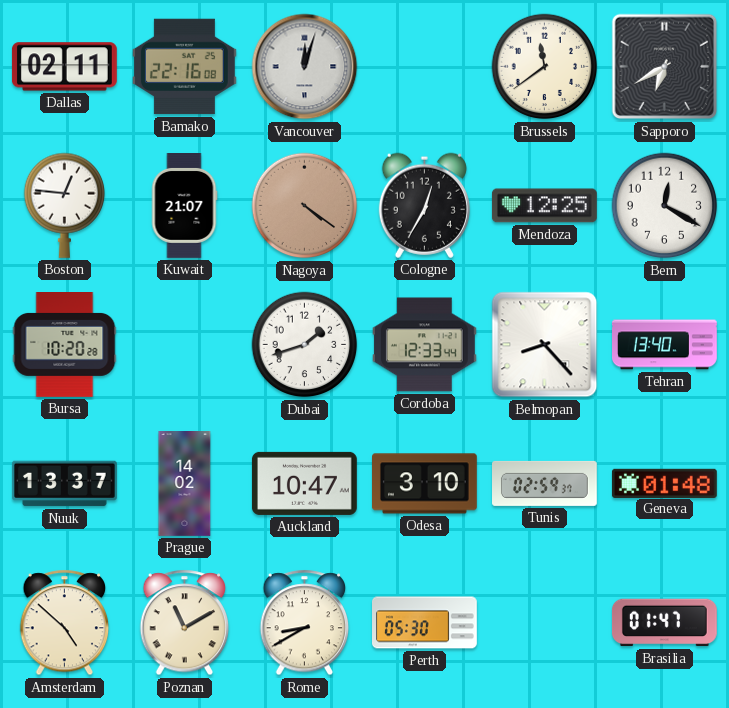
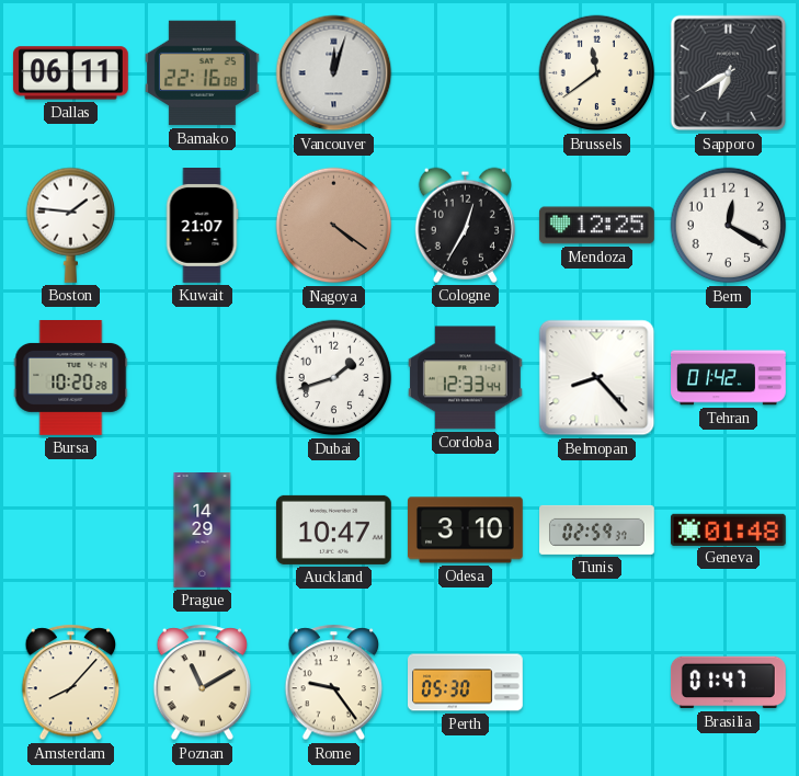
Dallas: 02:11 -> 06:11 (70, 73)
Boston: 12:46 -> 1:46 (71, 225)
Tehran: 13:40 -> 01:42 (729, 378)
Nuuk: 13:37 -> none (65, 484)
Prague: 14:02 -> 14:29 (203, 530)
Amsterdam: 4:52 -> 8:07 (71, 683)
Rome: 8:40 -> 9:24 (334, 683)
